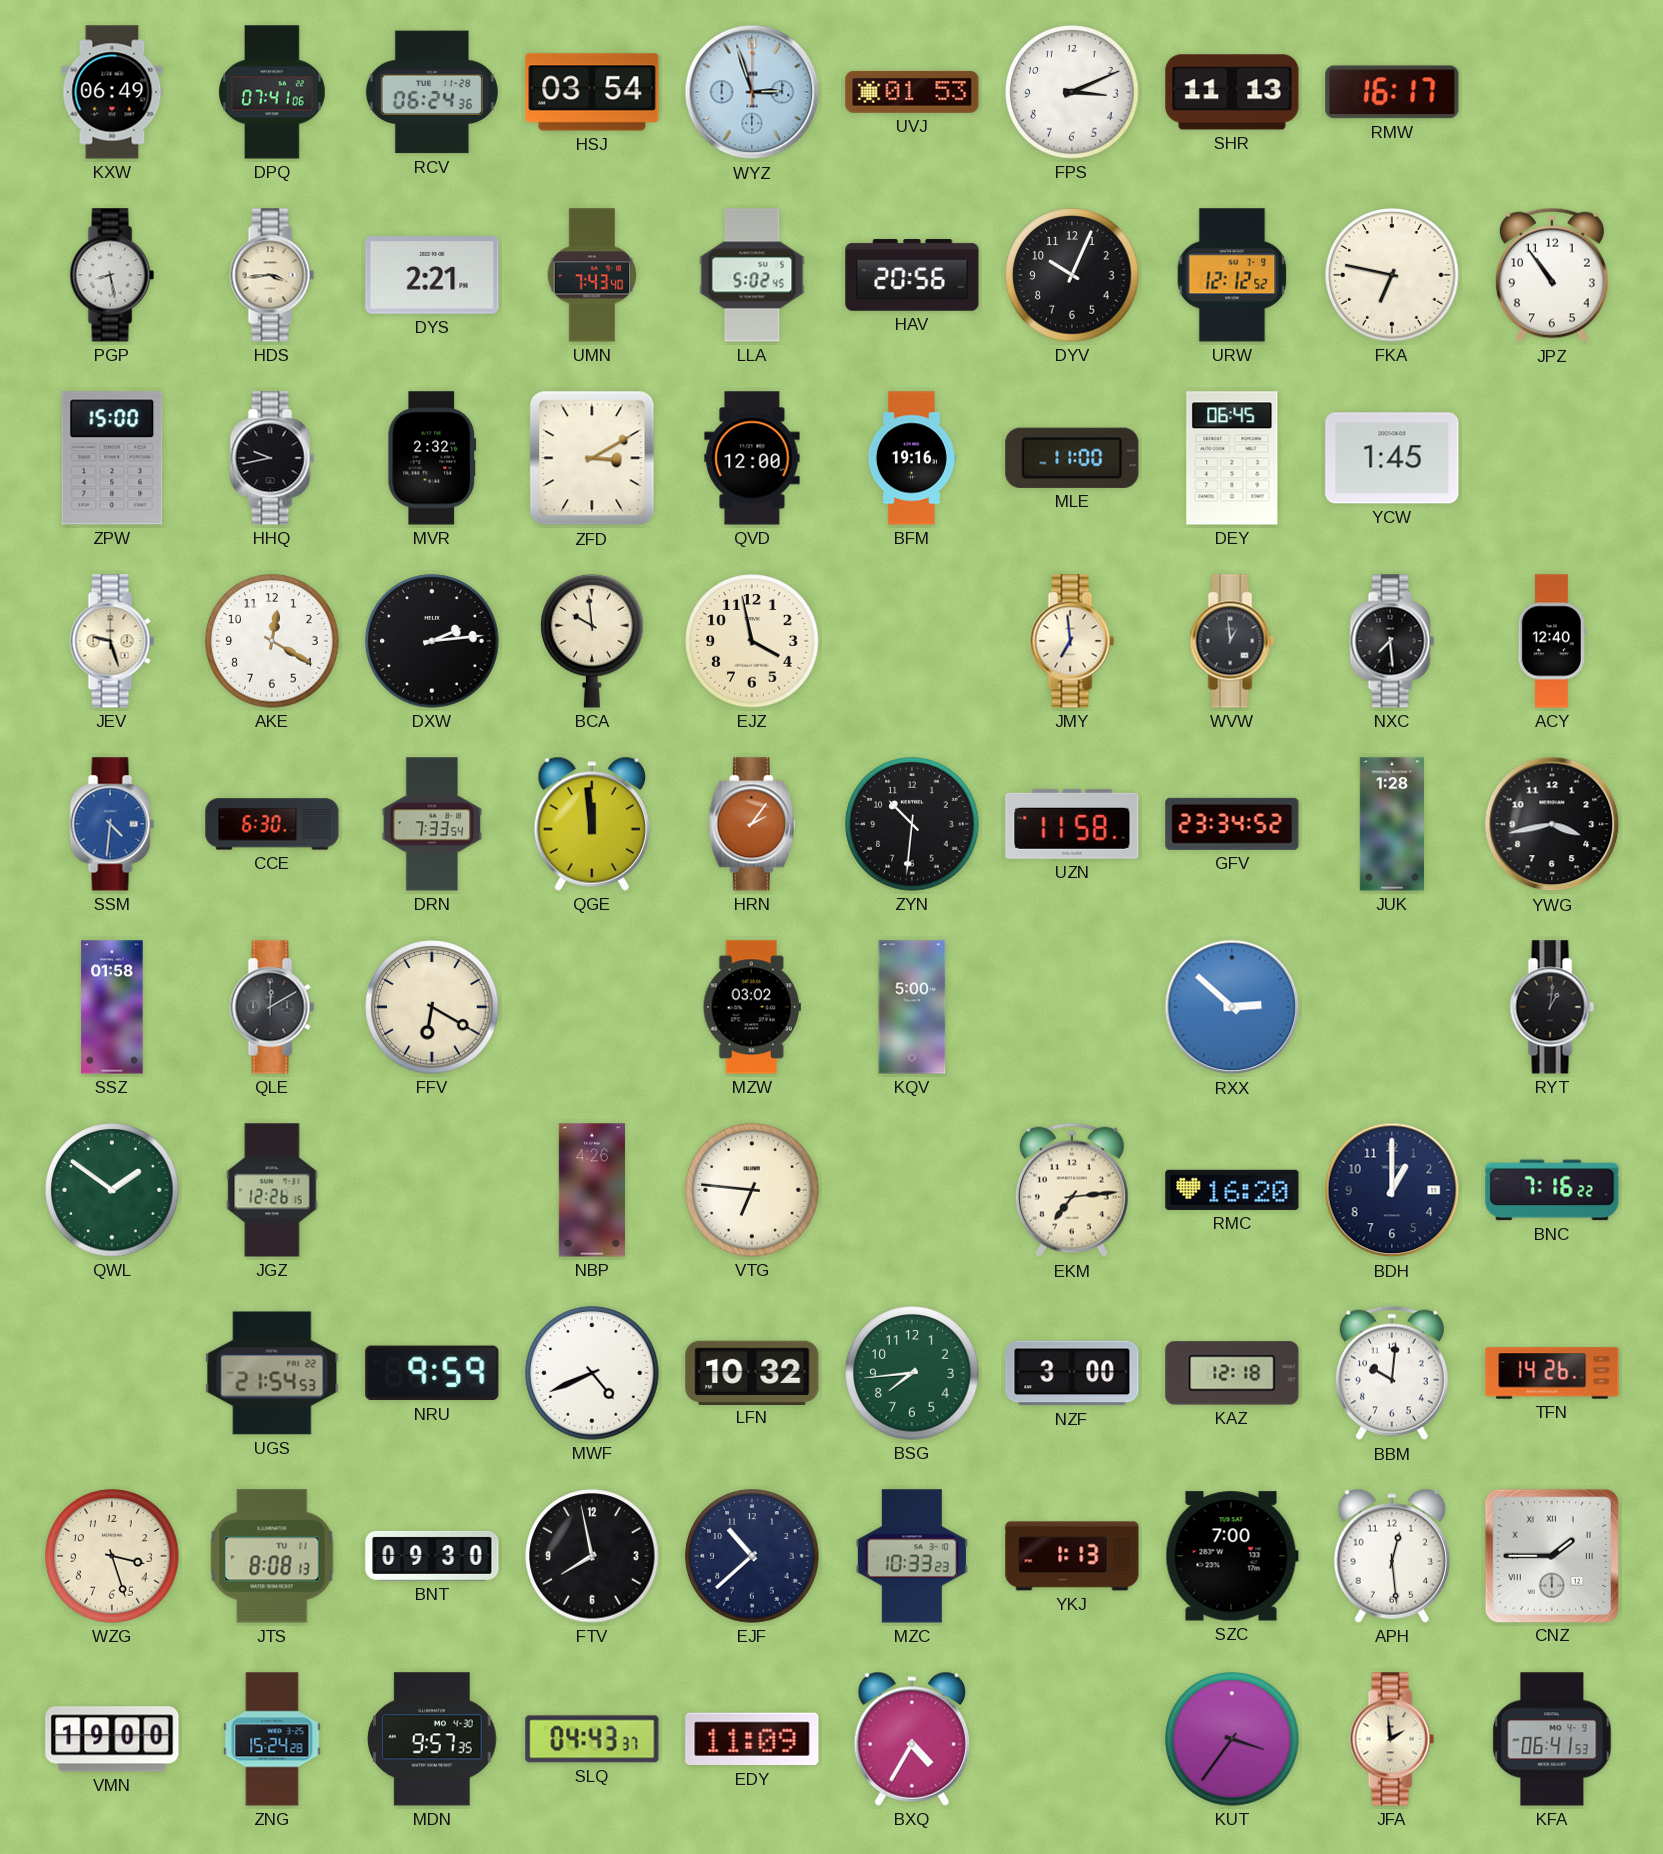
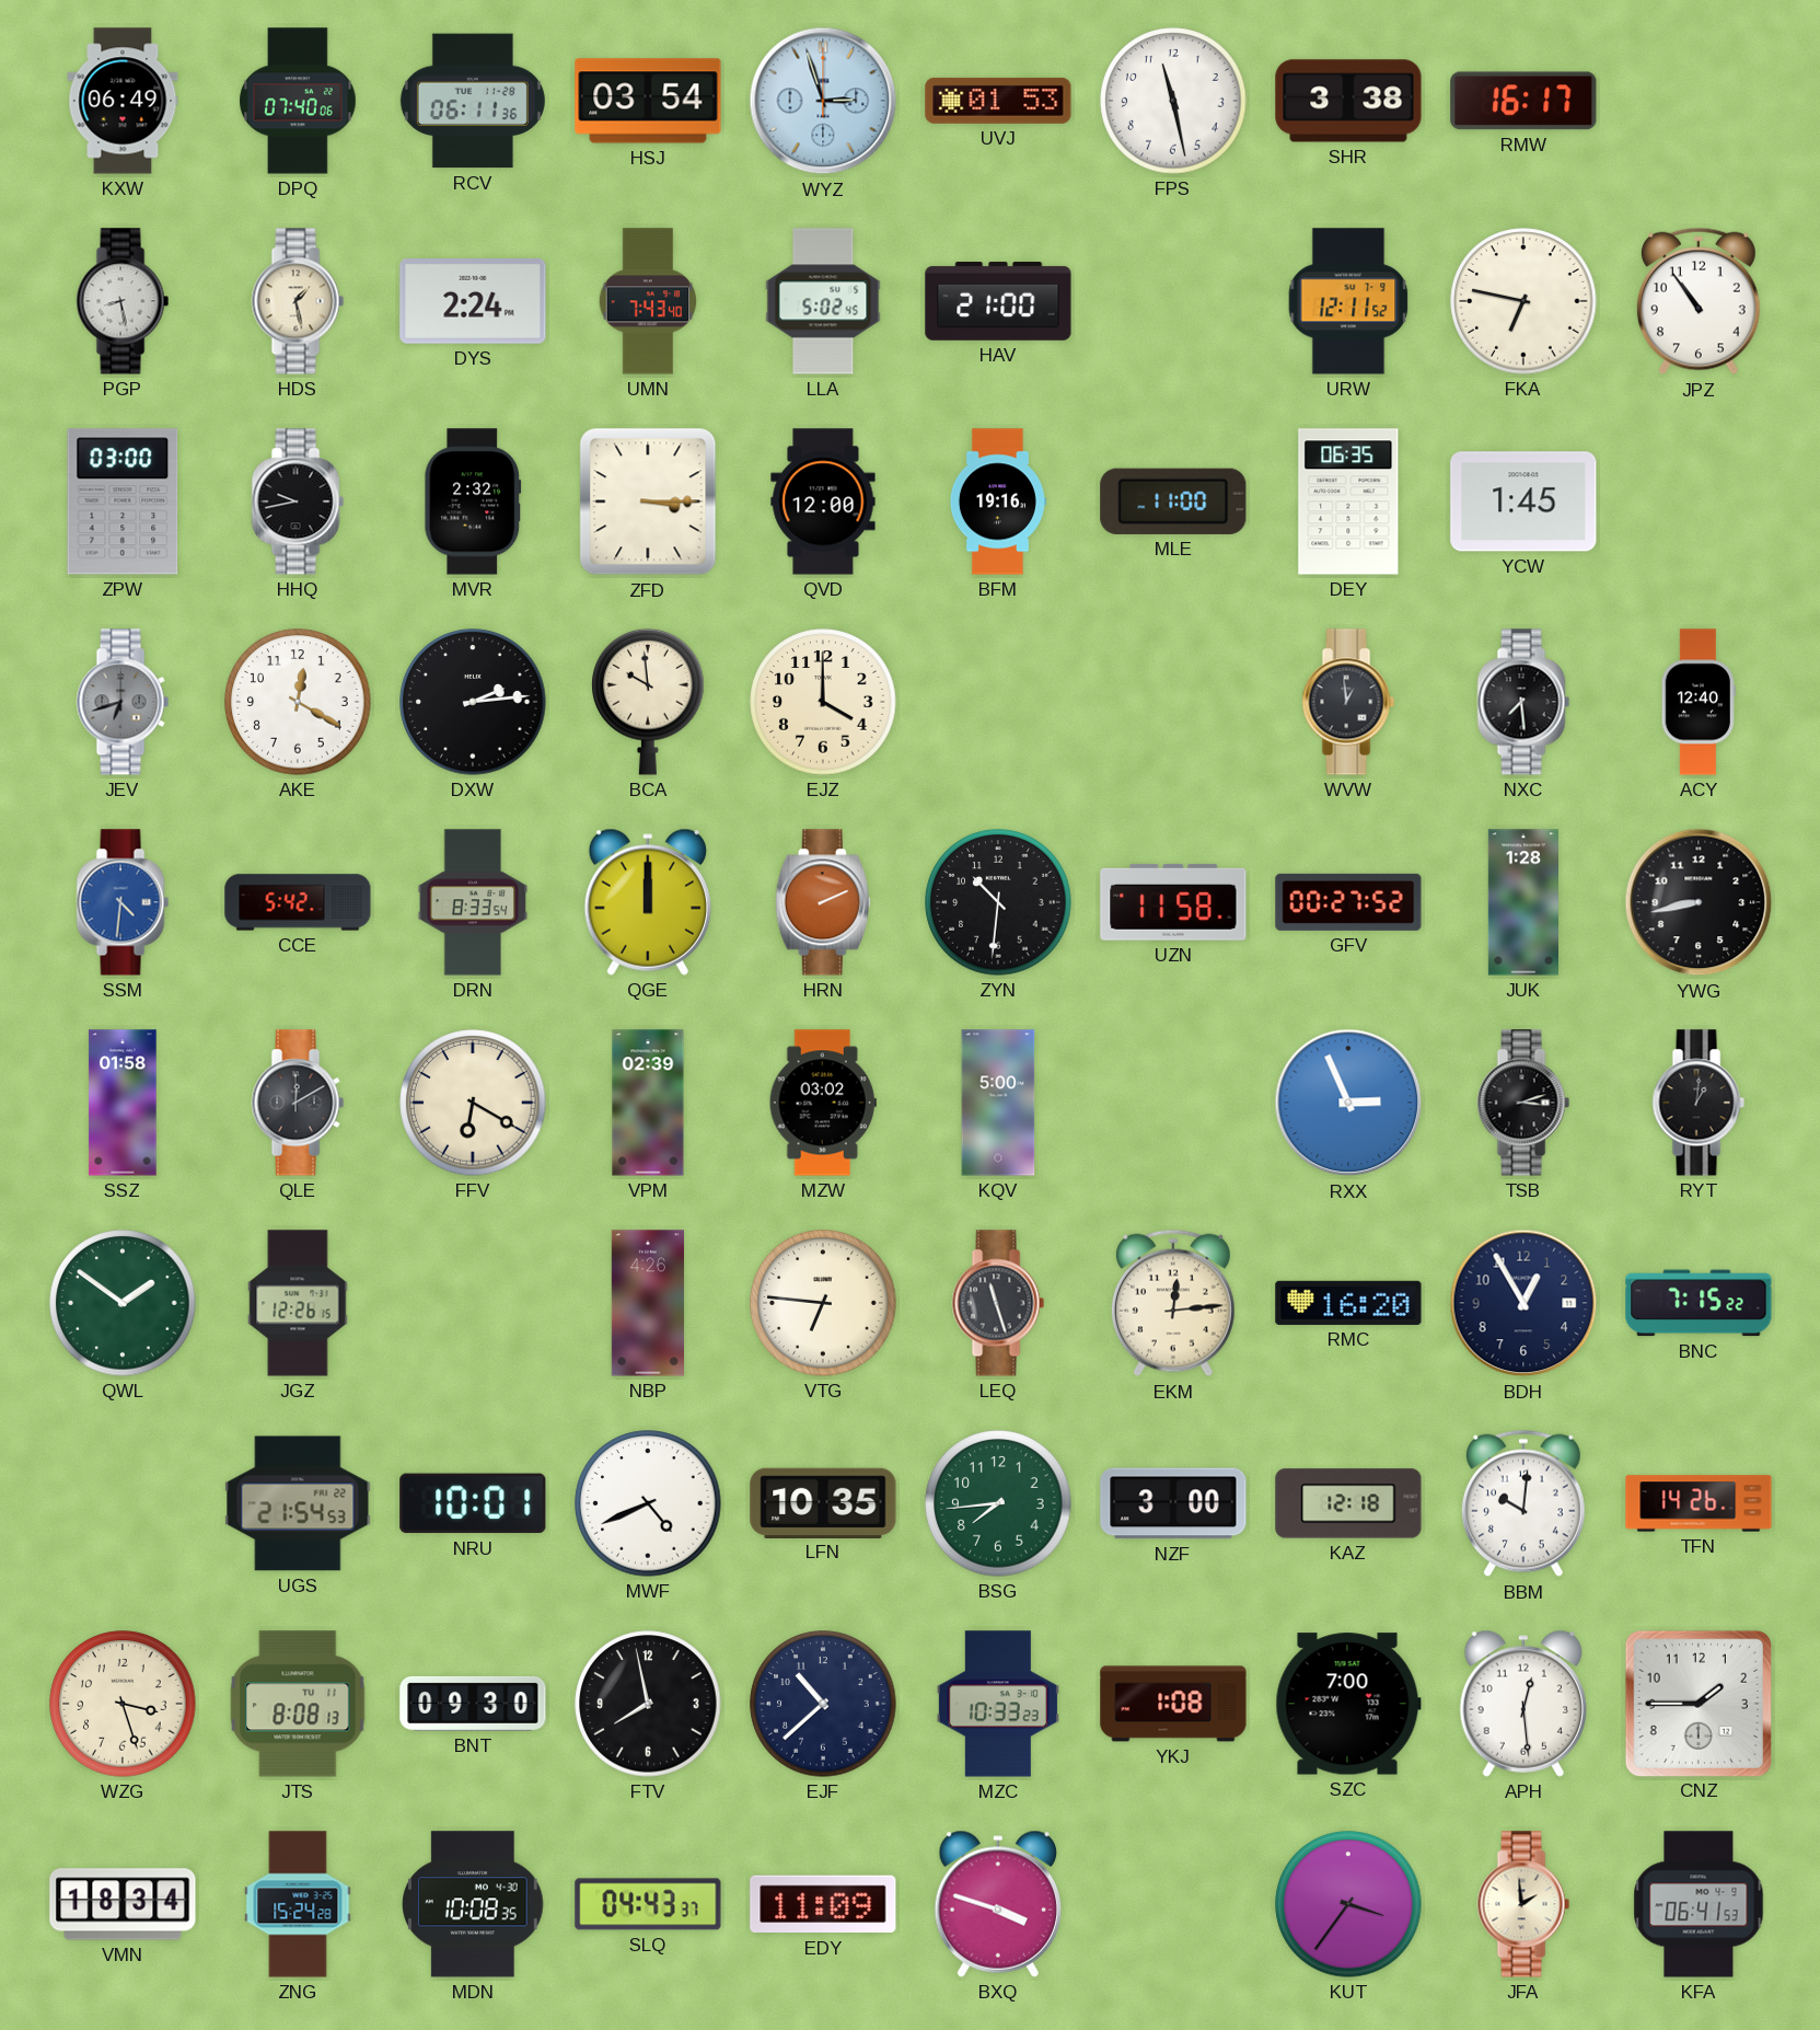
DPQ: 07:41 -> 07:40 (298, 101)
RCV: 06:24 -> 06:11 (473, 101)
FPS: 3:11 -> 11:28 (1173, 101)
SHR: 11:13 -> 3:38 (1348, 101)
HDS: 3:44 -> 1:28 (298, 301)
DYS: 2:21 -> 2:24 (473, 302)
HAV: 20:56 -> 21:00 (998, 301)
DYV: 10:04 -> none (1072, 275)
URW: 12:12 -> 12:11 (1348, 301)
ZPW: 15:00 -> 03:00 (123, 501)
ZFD: 3:10 -> 3:15 (648, 501)
DEY: 06:45 -> 06:35 (1348, 501)
JEV: 9:27 -> 6:42 (123, 702)
JEV dial: cream -> grey (123, 702)
EJZ: 3:58 -> 4:00 (823, 702)
JMY: 6:59 -> none (1072, 641)
CCE: 6:30 -> 5:42 (298, 902)
DRN: 7:33 -> 8:33 (473, 902)
QGE: 11:59 -> 12:00 (648, 902)
HRN: 2:06 -> 2:11 (823, 902)
GFV: 23:34 -> 00:27 (1348, 902)
YWG: 3:43 -> 8:43 (1699, 902)
VPM: none -> 02:39 (648, 1103)
RXX: 2:52 -> 2:56 (1348, 1103)
TSB: none -> 3:12 (1523, 1103)
LEQ: none -> 11:27 (998, 1303)
EKM: 7:14 -> 12:14 (1173, 1303)
BDH: 1:00 -> 12:55 (1523, 1303)
BNC: 7:16 -> 7:15 (1699, 1303)
NRU: 9:59 -> 10:01 (473, 1503)
LFN: 10:32 -> 10:35 (823, 1502)
YKJ: 1:13 -> 1:08 (1173, 1704)
CNZ numerals: Roman -> Arabic (1697, 1703)
VMN: 19:00 -> 18:34 (123, 1904)
MDN: 9:57 -> 10:08 (473, 1904)
BXQ: 4:35 -> 3:48 (998, 1904)
